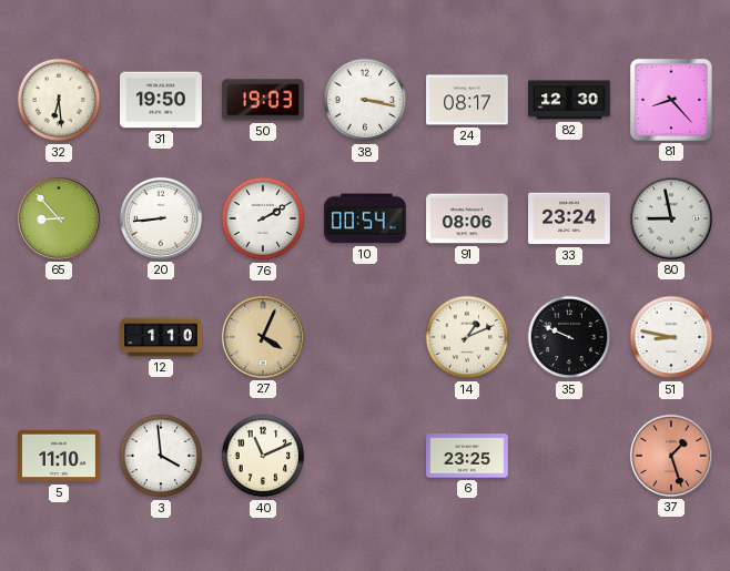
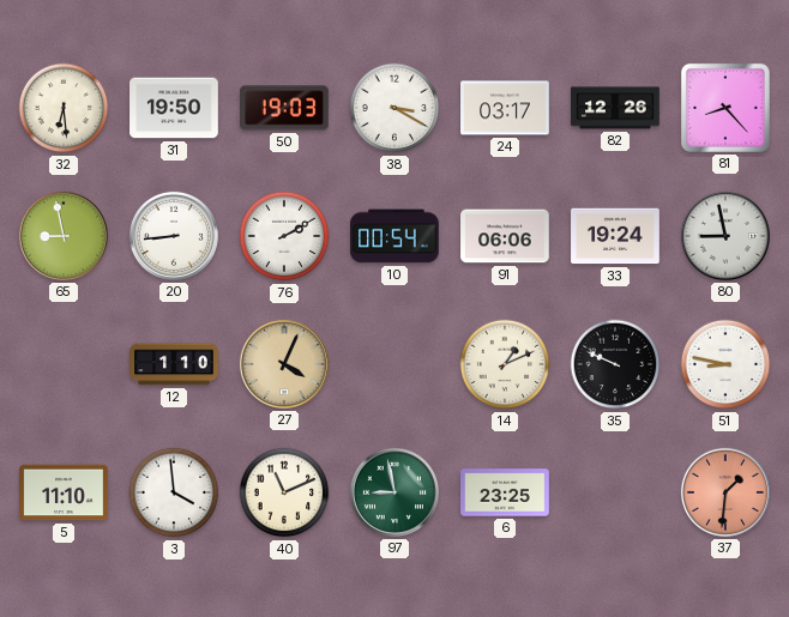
38: 3:17 -> 3:20 (394, 108)
24: 08:17 -> 03:17 (505, 108)
82: 12:30 -> 12:26 (615, 108)
65: 8:53 -> 8:58 (64, 236)
91: 08:06 -> 06:06 (505, 236)
33: 23:24 -> 19:24 (615, 236)
97: none -> 8:58 (394, 492)
37: 1:27 -> 1:31 (725, 492)
